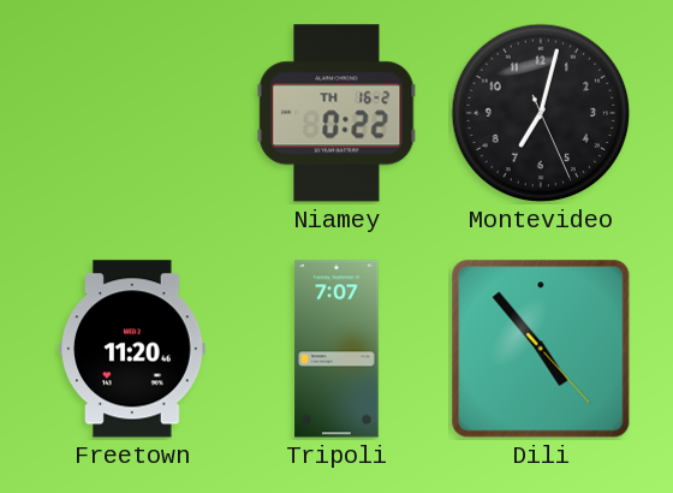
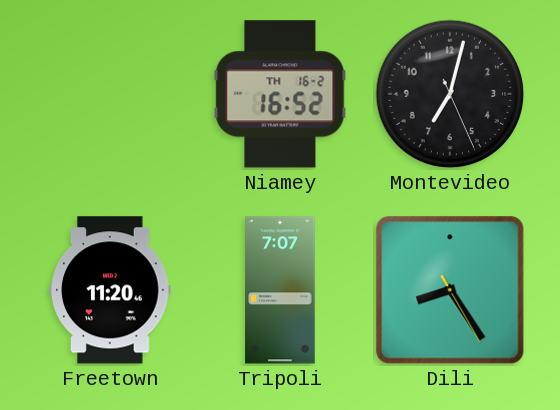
Niamey: 0:22 -> 16:52 (280, 94)
Dili: 4:53 -> 8:24 (450, 290)
